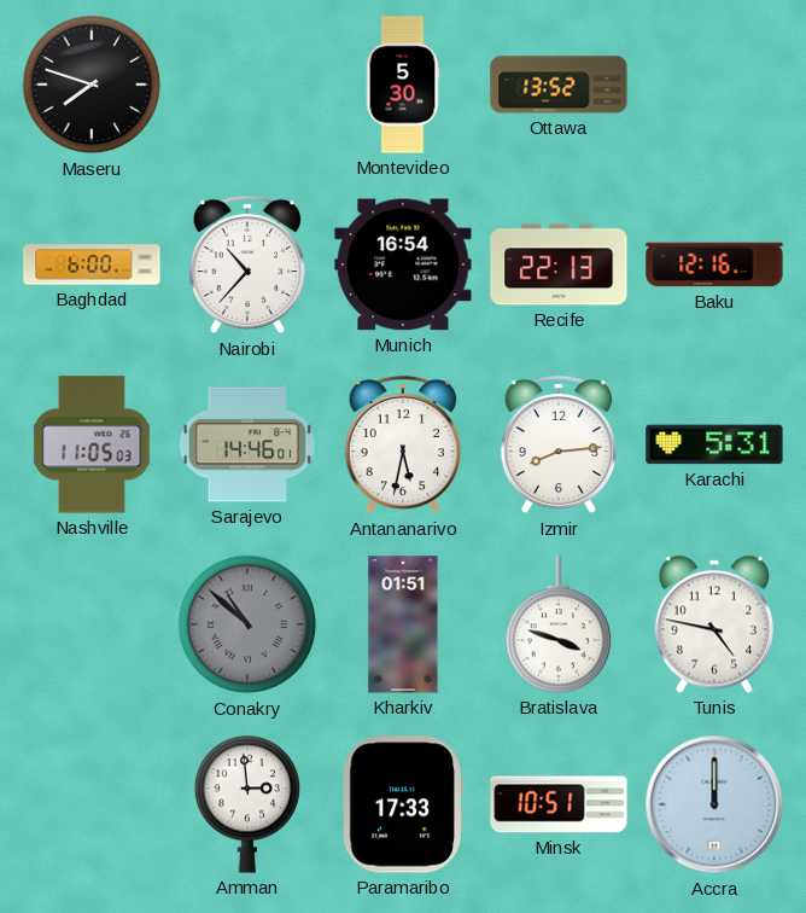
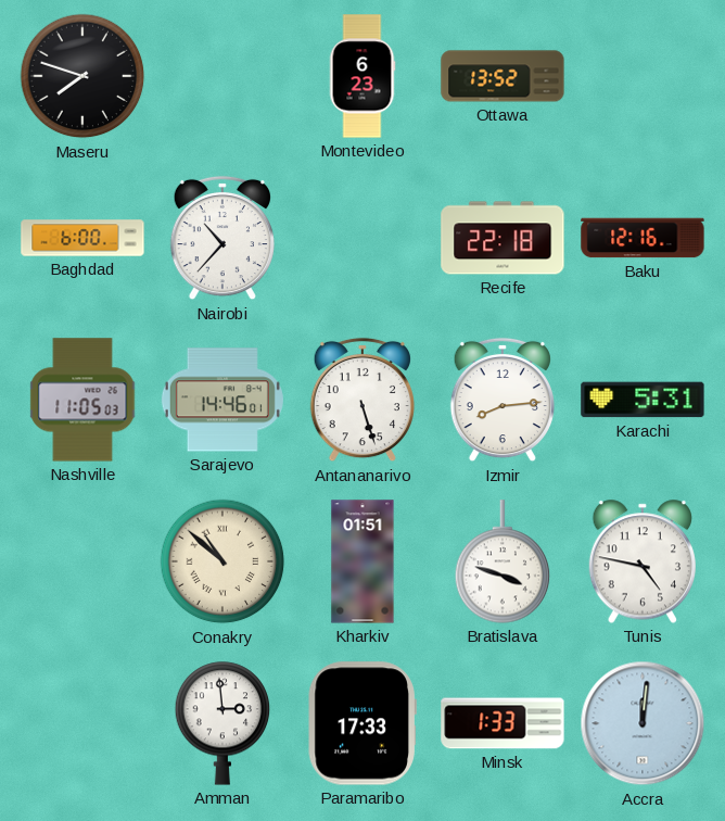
Montevideo: 5:30 -> 6:23 (362, 76)
Munich: 16:54 -> none (403, 264)
Recife: 22:13 -> 22:18 (503, 238)
Antananarivo: 5:32 -> 5:27 (362, 400)
Conakry dial: grey -> cream (222, 561)
Minsk: 10:51 -> 1:33 (503, 723)
Accra: 12:00 -> 12:01 (643, 723)
